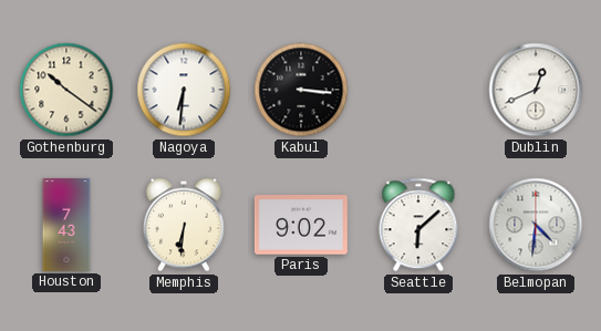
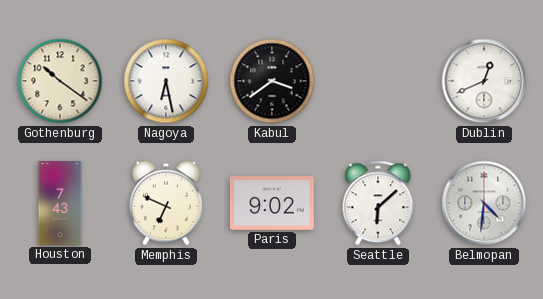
Nagoya: 6:31 -> 6:28 (166, 81)
Kabul: 3:16 -> 3:39 (272, 81)
Memphis: 6:31 -> 6:49 (166, 203)
